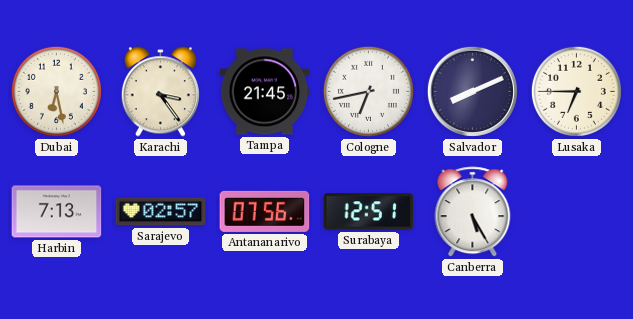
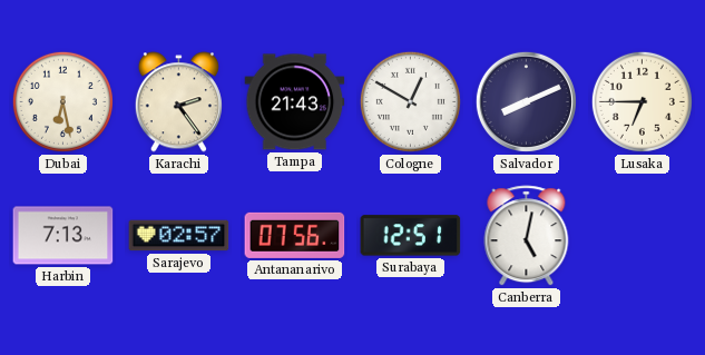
Karachi: 3:24 -> 2:24 (178, 102)
Tampa: 21:45 -> 21:43 (295, 102)
Cologne: 6:43 -> 12:50 (410, 101)
Canberra: 5:25 -> 5:02 (527, 236)
